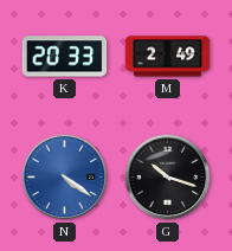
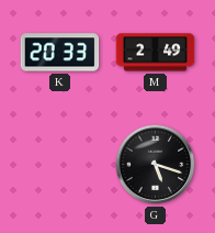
N: 4:21 -> none (65, 178)
G: 10:18 -> 5:18 (156, 165)
